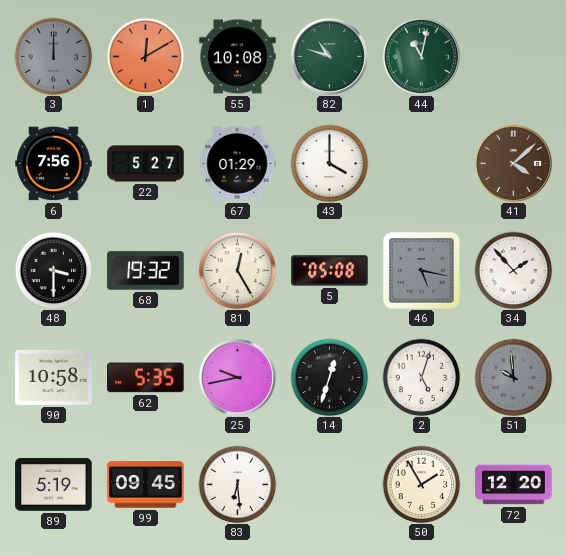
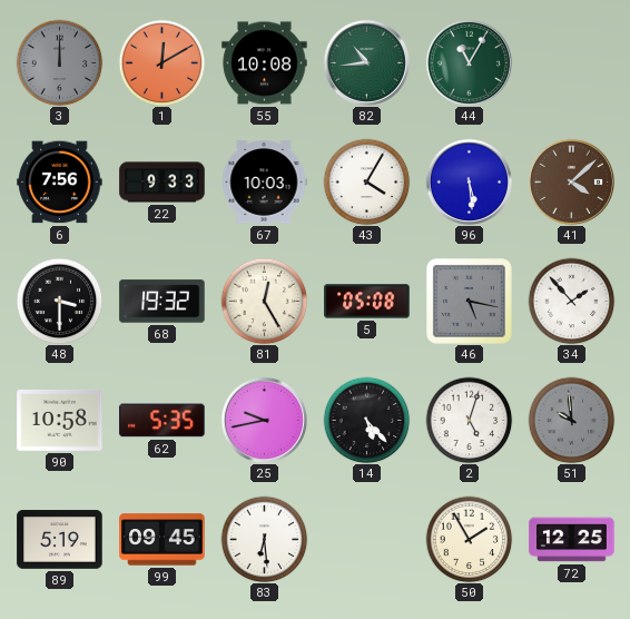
82: 10:48 -> 10:44 (366, 62)
44: 11:02 -> 11:05 (469, 62)
22: 5:27 -> 9:33 (163, 183)
67: 01:29 -> 10:03 (264, 183)
43: 4:00 -> 4:05 (366, 181)
96: none -> 5:29 (469, 181)
14: 12:33 -> 5:23 (366, 420)
72: 12:20 -> 12:25 (572, 540)
